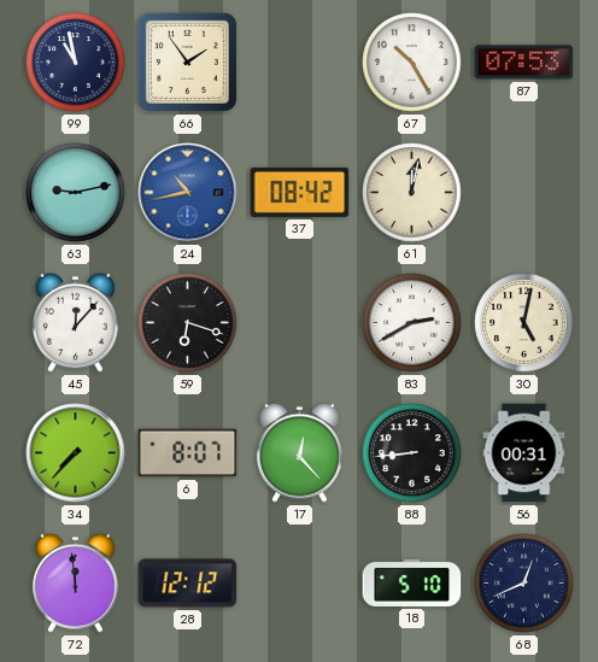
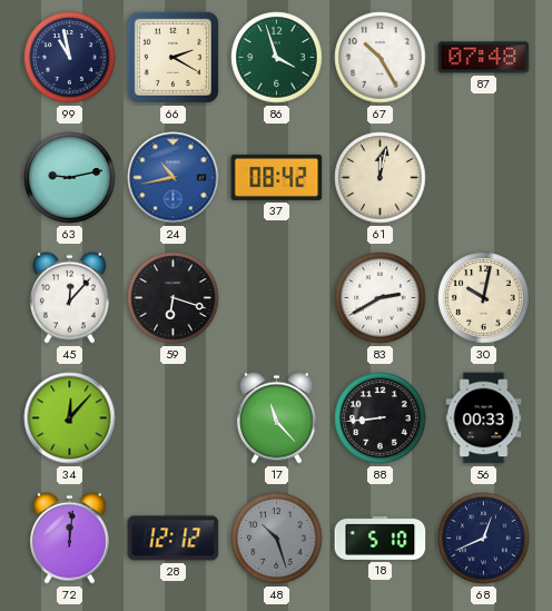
66: 1:54 -> 2:20 (172, 57)
86: none -> 3:57 (277, 58)
87: 07:53 -> 07:48 (484, 58)
30: 5:02 -> 10:02 (484, 298)
34: 7:37 -> 12:07 (70, 418)
6: 8:07 -> none (188, 453)
17: 12:23 -> 11:23 (276, 417)
56: 00:31 -> 00:33 (484, 418)
72: 11:59 -> 12:01 (69, 538)
48: none -> 10:27 (277, 539)
